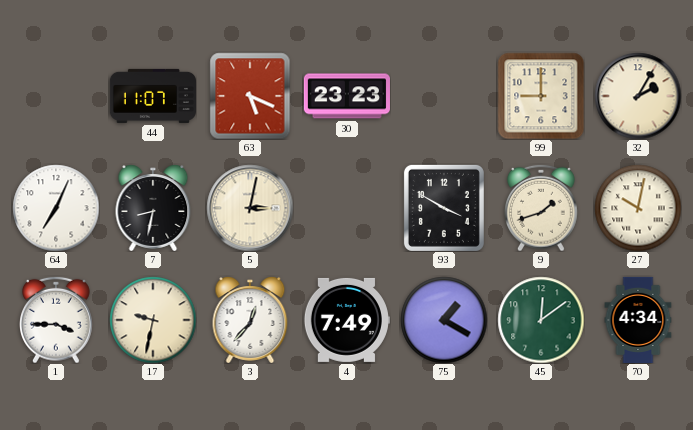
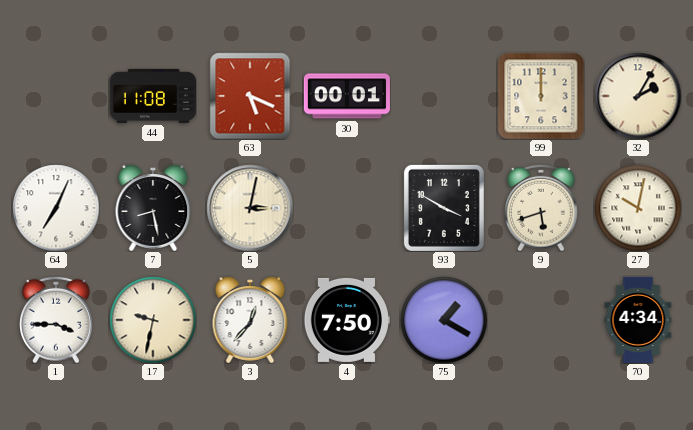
44: 11:07 -> 11:08 (152, 96)
30: 23:23 -> 00:01 (347, 96)
99: 9:00 -> 12:00 (541, 96)
7: 8:32 -> 8:28 (153, 208)
9: 1:42 -> 5:42 (542, 208)
4: 7:49 -> 7:50 (347, 320)
45: 12:09 -> none (541, 320)
